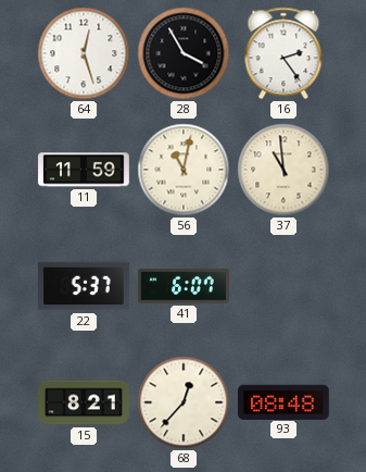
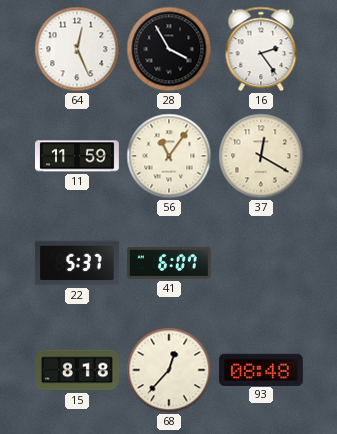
64: 12:27 -> 12:26 (77, 49)
56: 11:02 -> 11:06 (169, 156)
37: 10:59 -> 12:20 (261, 156)
15: 8:21 -> 8:18 (78, 370)
